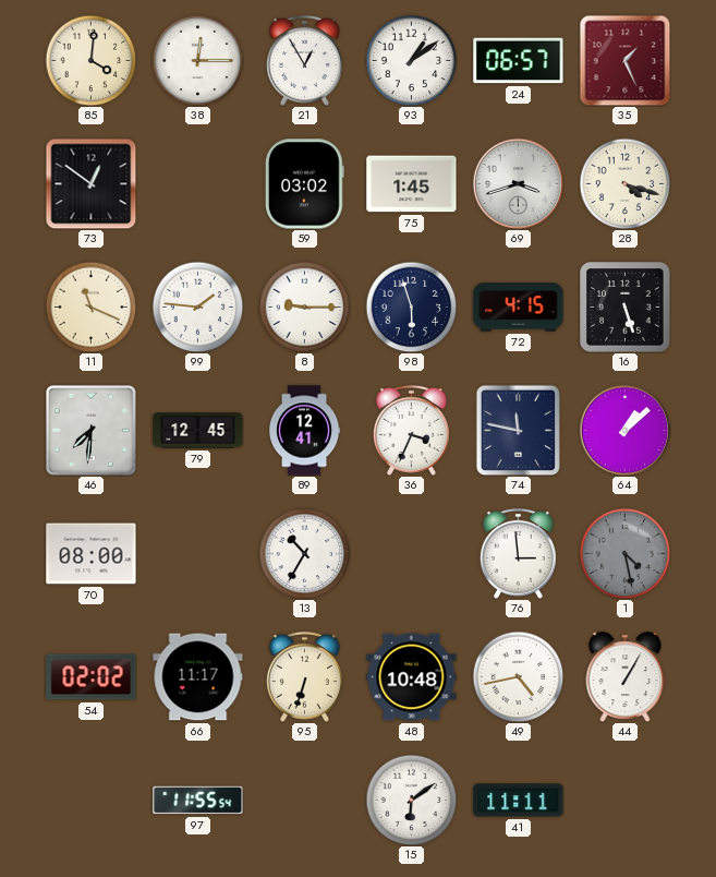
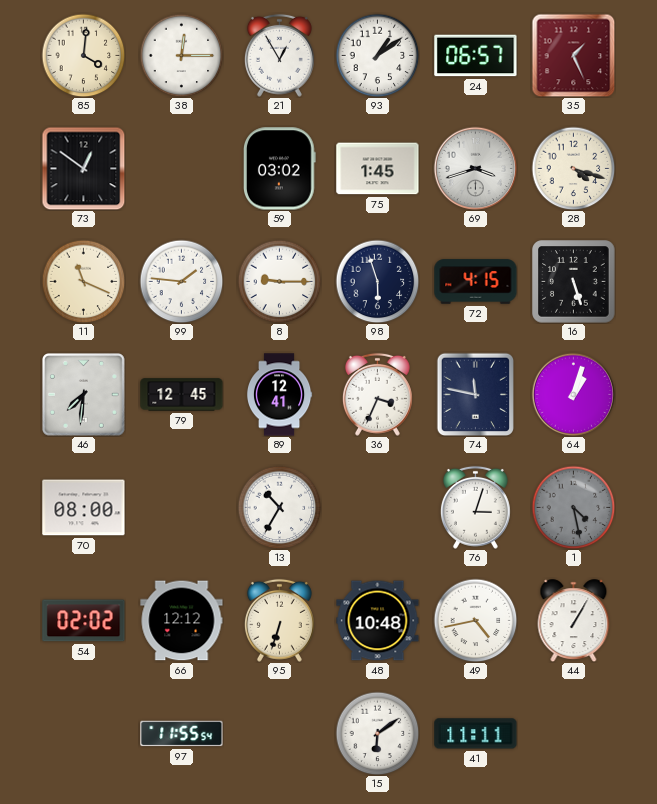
64: 1:08 -> 1:03 (573, 394)
76: 2:59 -> 3:03 (475, 507)
66: 11:17 -> 12:12 (182, 621)
